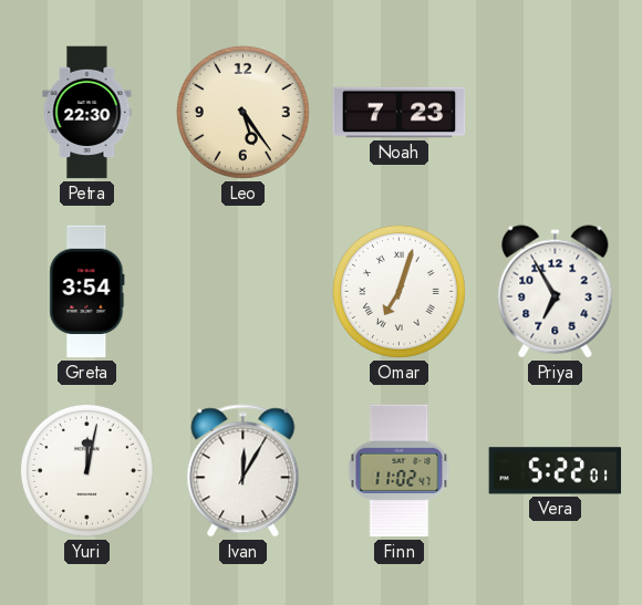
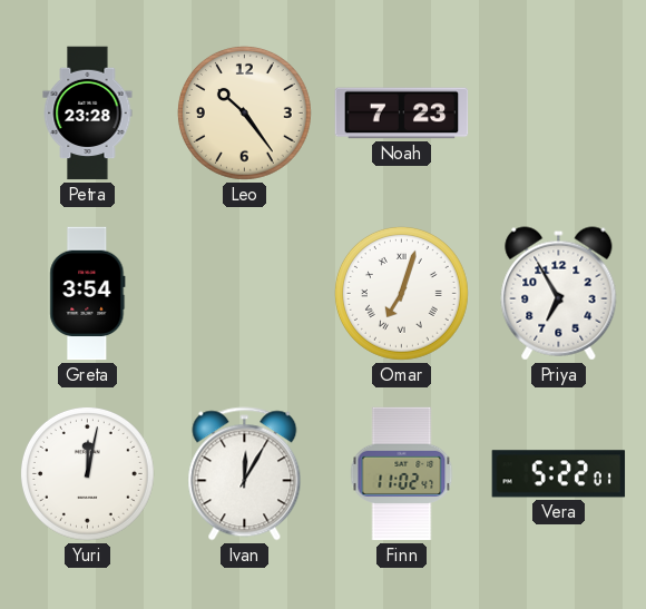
Petra: 22:30 -> 23:28 (88, 114)
Leo: 5:24 -> 10:24 (244, 112)
